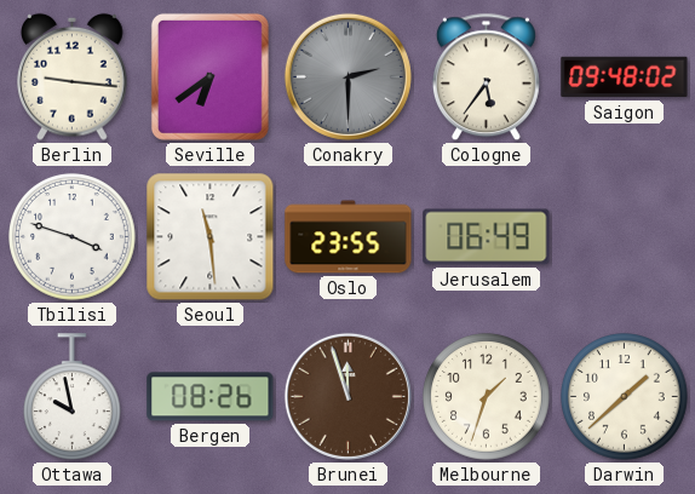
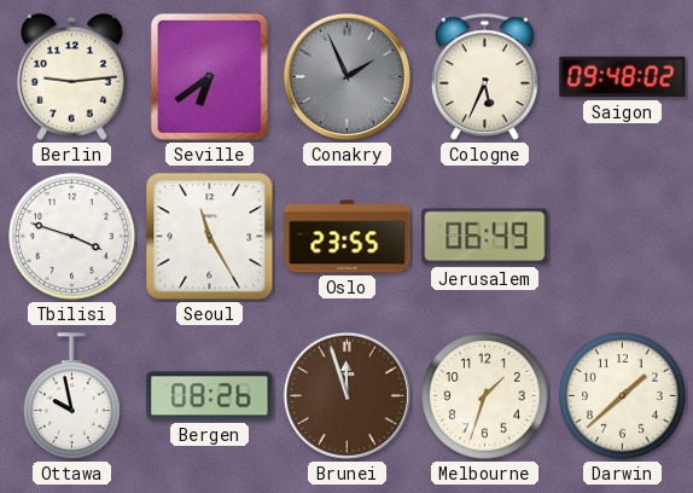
Berlin: 9:16 -> 9:14 (72, 76)
Conakry: 2:30 -> 1:56 (346, 76)
Cologne: 5:36 -> 5:34 (484, 77)
Seoul: 11:29 -> 11:25 (210, 237)
